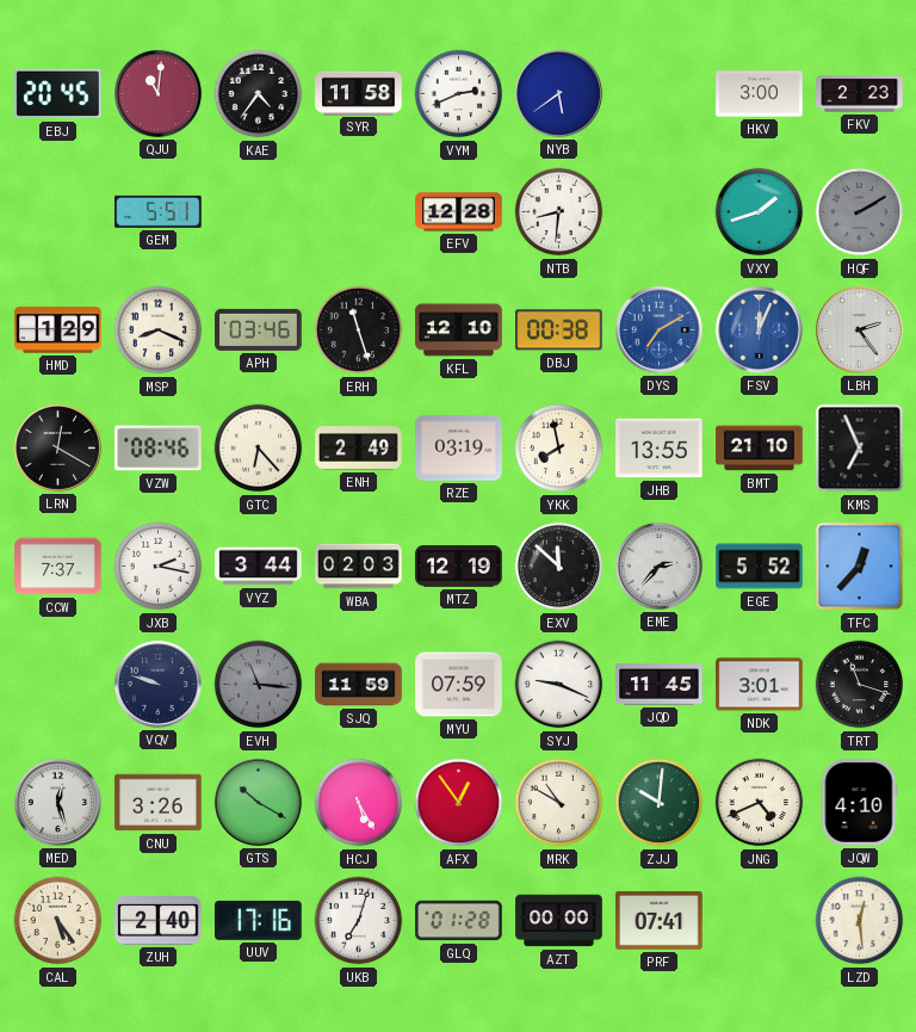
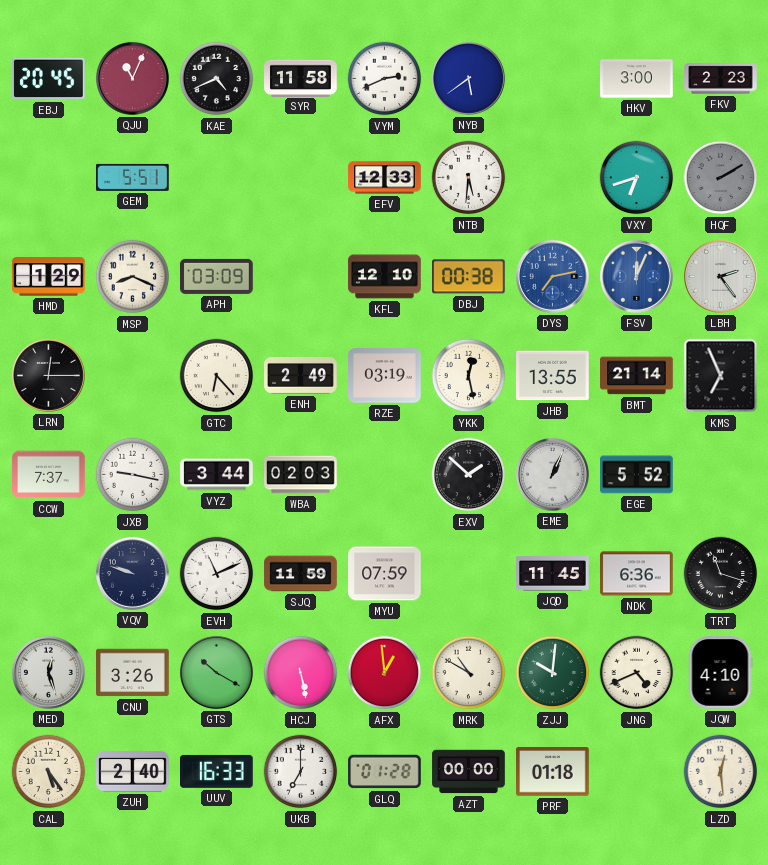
QJU: 11:01 -> 11:04 (132, 78)
KAE: 4:36 -> 4:41 (217, 79)
EFV: 12:28 -> 12:33 (385, 178)
NTB: 8:31 -> 5:31 (469, 178)
VXY: 1:42 -> 6:42 (637, 178)
APH: 03:46 -> 03:09 (217, 276)
ERH: 11:27 -> none (359, 330)
DYS: 7:10 -> 7:13 (552, 276)
LRN: 12:20 -> 12:15 (48, 375)
VZW: 08:46 -> none (159, 449)
YKK: 7:58 -> 12:28 (469, 376)
BMT: 21:10 -> 21:14 (637, 376)
JXB: 2:17 -> 9:17 (133, 475)
MTZ: 12:19 -> none (459, 567)
EXV: 11:52 -> 1:52 (469, 475)
EME: 2:37 -> 1:04 (552, 474)
TFC: 12:37 -> none (860, 567)
EVH: 11:16 -> 11:11 (217, 574)
EVH dial: grey -> white (217, 574)
SYJ: 9:19 -> none (559, 685)
NDK: 3:01 -> 6:36 (637, 574)
HCJ: 5:25 -> 5:28 (301, 673)
AFX: 12:54 -> 12:59 (385, 673)
UUV: 17:16 -> 16:33 (217, 771)
UKB: 7:03 -> 7:00 (301, 772)
PRF: 07:41 -> 01:18 (553, 772)
